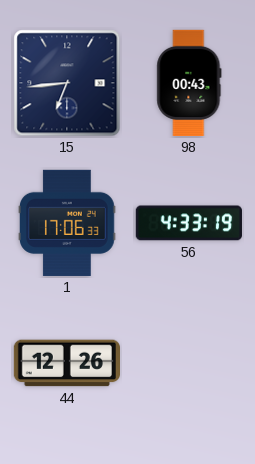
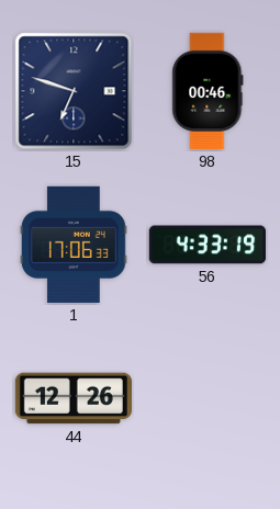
15: 6:44 -> 6:48 (74, 91)
98: 00:43 -> 00:46 (208, 91)
